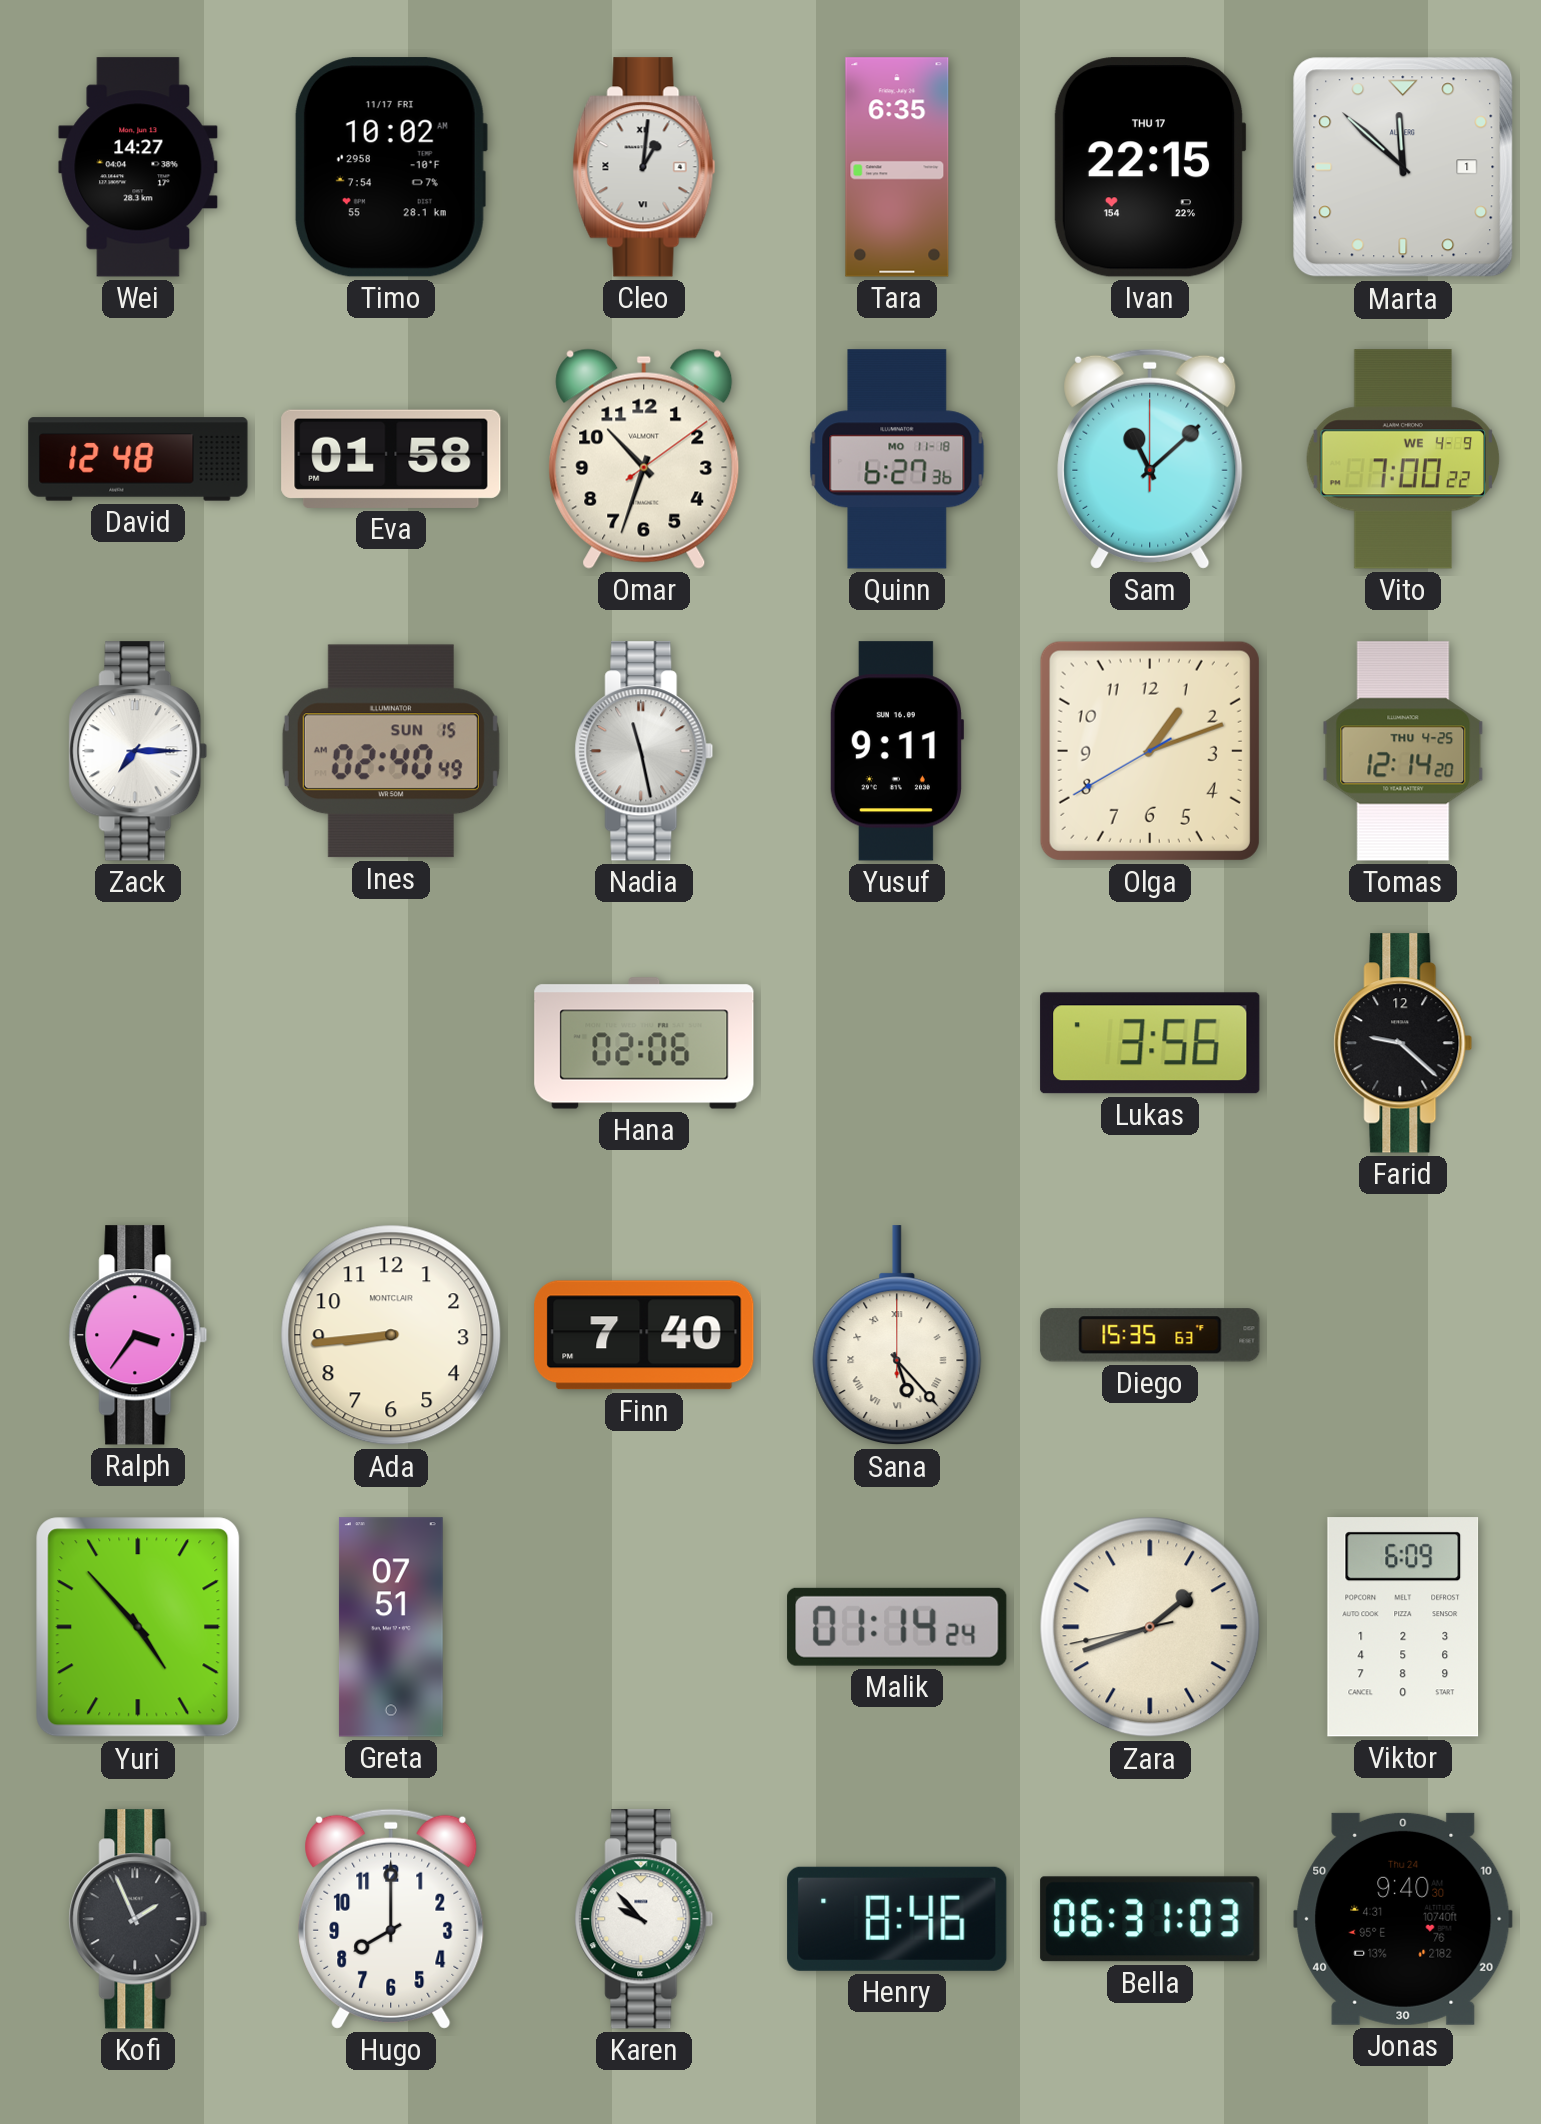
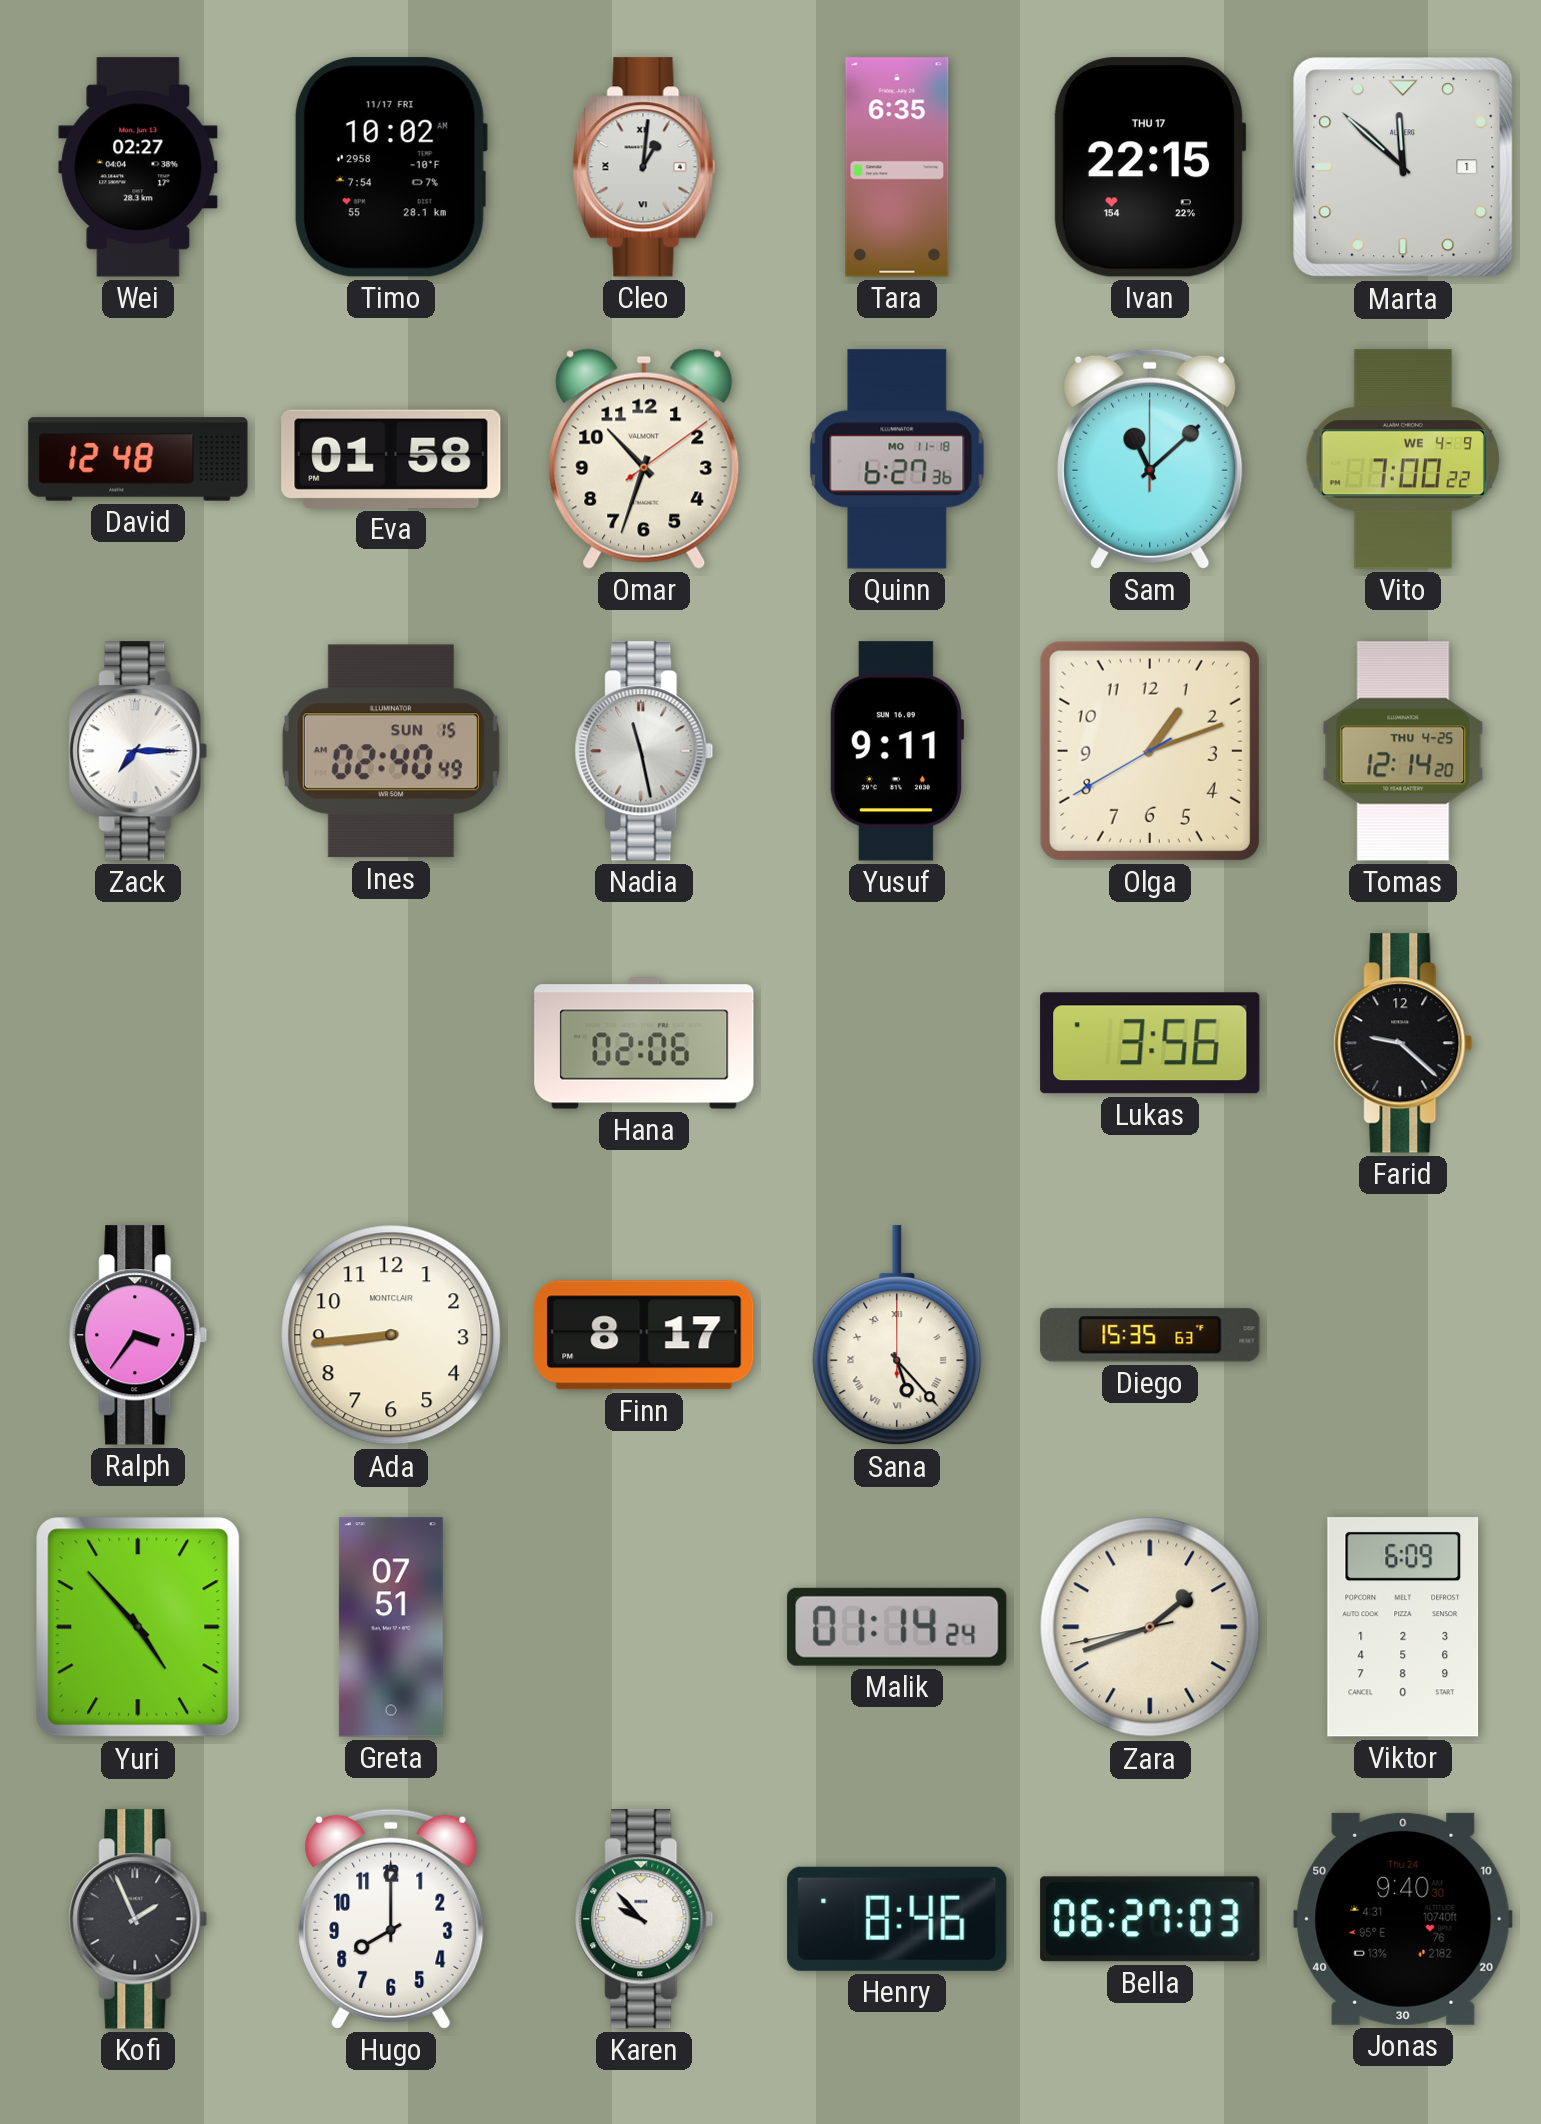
Wei: 14:27 -> 02:27 (138, 167)
Finn: 7:40 -> 8:17 (644, 1335)
Bella: 06:31 -> 06:27 (1150, 1919)
